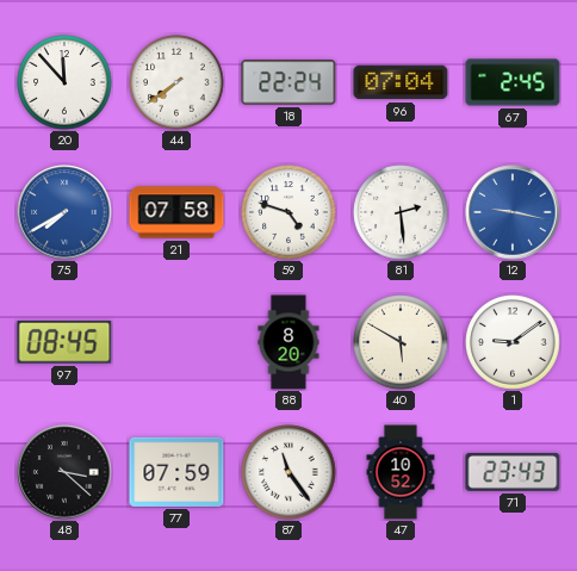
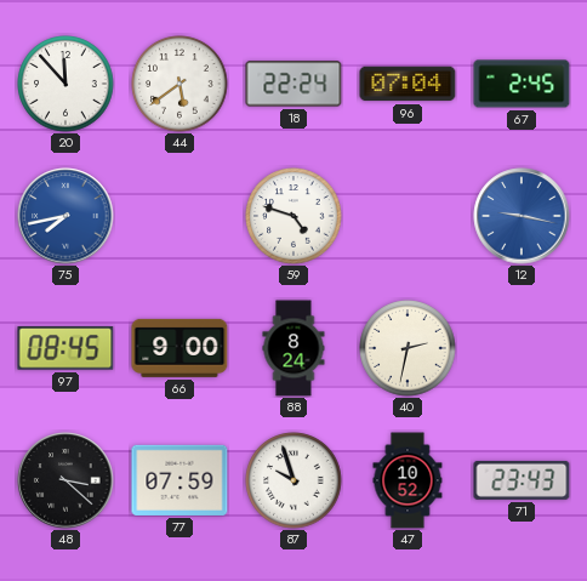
44: 7:39 -> 5:39 (179, 84)
75: 7:40 -> 7:43 (65, 216)
21: 07:58 -> none (176, 212)
81: 2:29 -> none (401, 212)
66: none -> 9:00 (179, 348)
88: 8:20 -> 8:24 (293, 348)
40: 5:50 -> 2:32 (408, 348)
1: 9:09 -> none (513, 342)
87: 11:24 -> 9:57 (293, 480)
